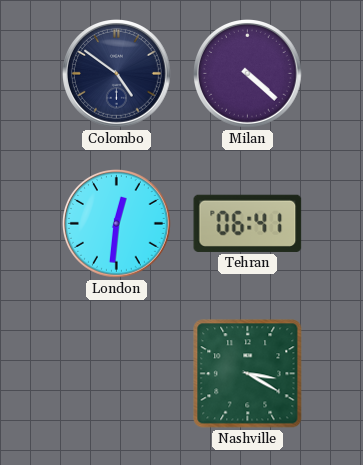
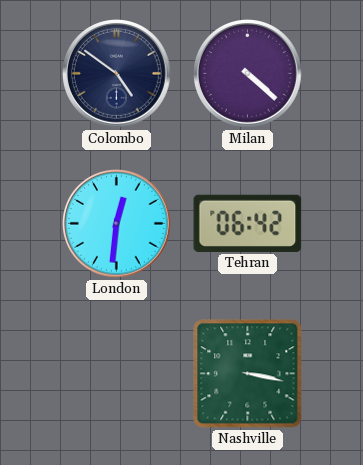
Tehran: 06:41 -> 06:42 (248, 223)
Nashville: 3:20 -> 3:17 (248, 374)
